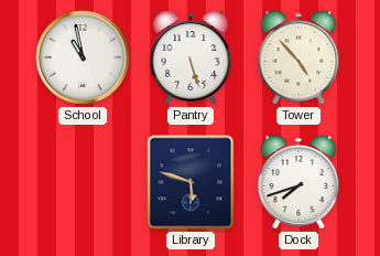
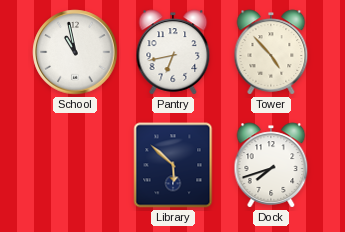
Pantry: 5:27 -> 6:43 (173, 52)
Library: 5:48 -> 5:52 (173, 165)
